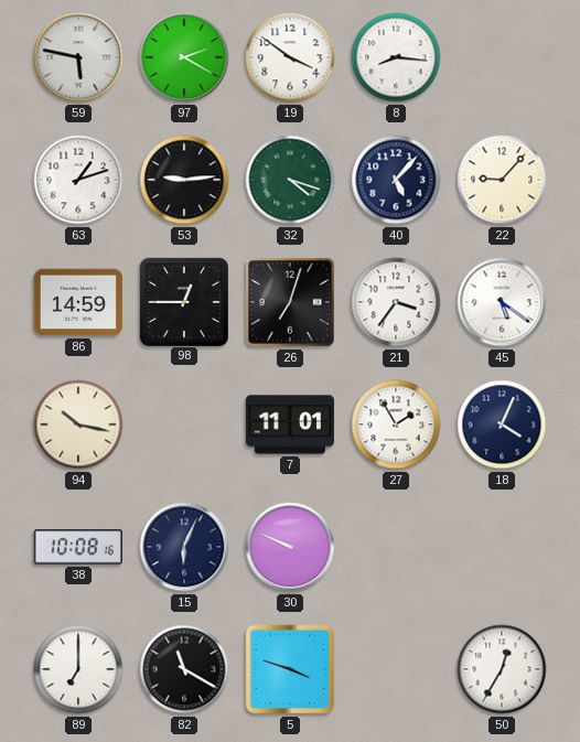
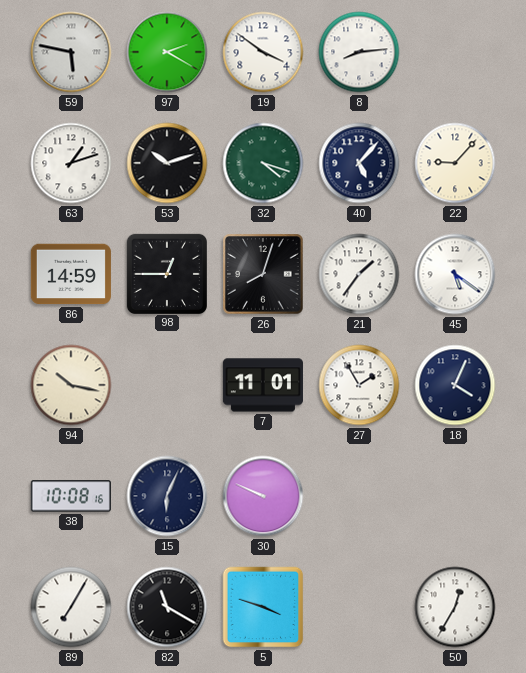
8: 8:16 -> 8:14 (359, 52)
53: 9:14 -> 10:12 (167, 163)
26: 7:03 -> 8:03 (263, 274)
21: 3:36 -> 1:36 (359, 274)
89: 7:00 -> 7:05 (71, 607)
